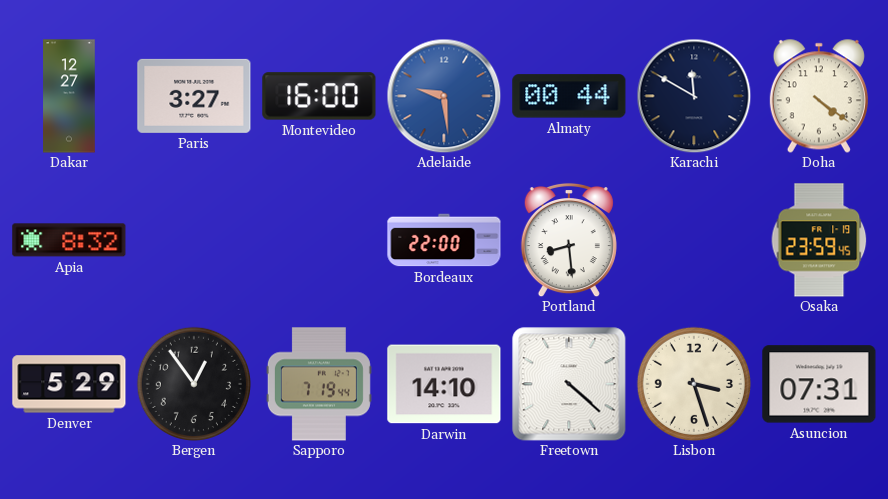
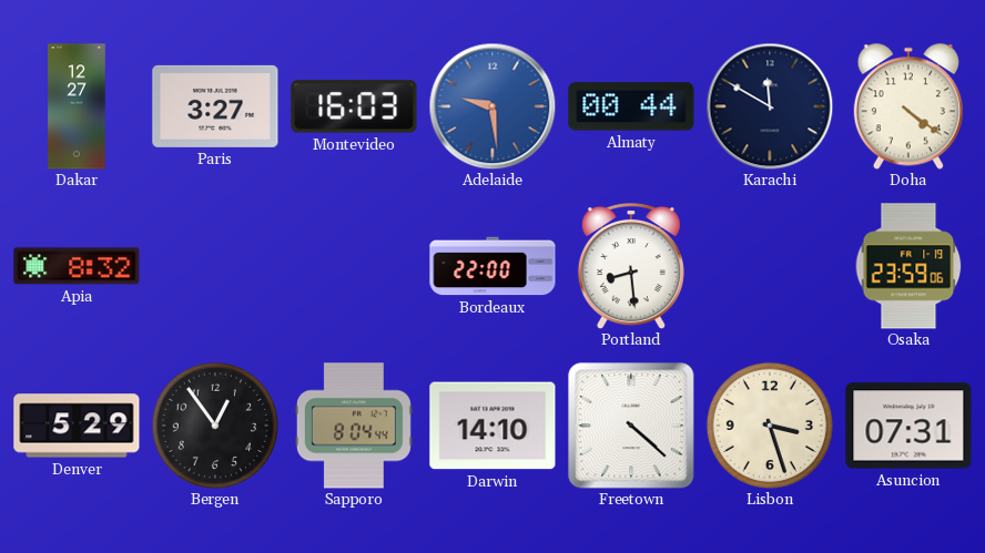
Montevideo: 16:00 -> 16:03 (354, 106)
Osaka: 23:59:45 -> 23:59:06 (908, 266)
Sapporo: 7:19 -> 8:04 (354, 426)
